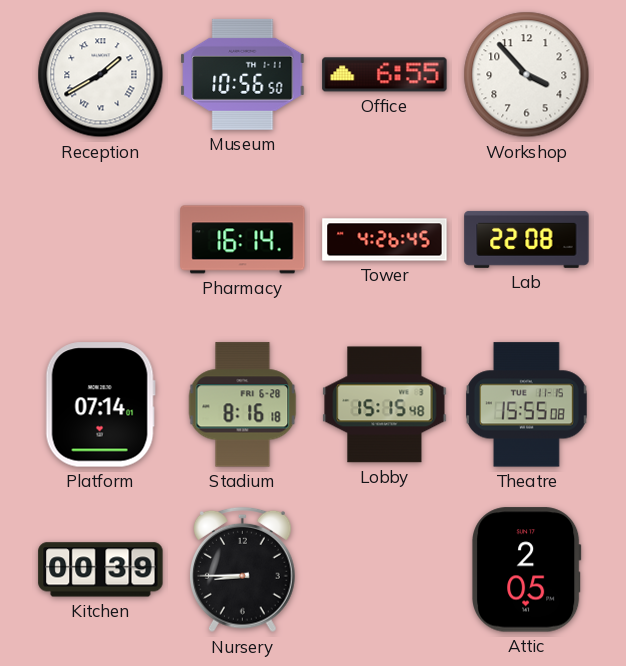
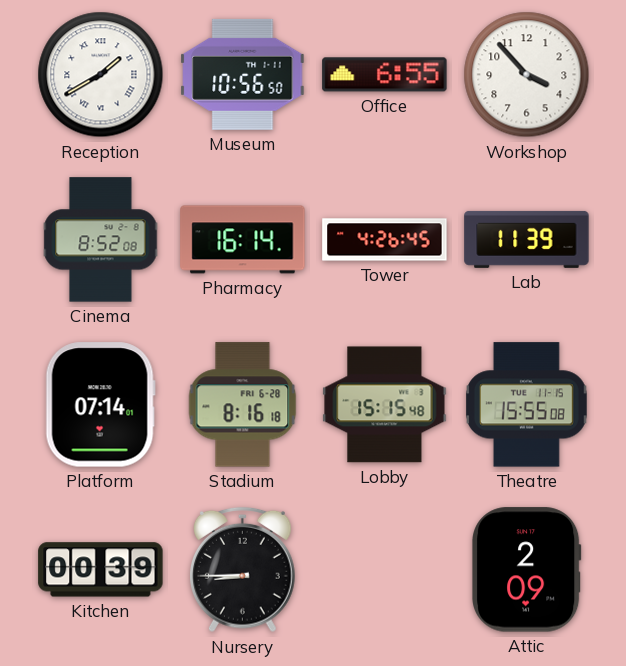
Cinema: none -> 8:52 (101, 240)
Lab: 22:08 -> 11:39 (527, 239)
Attic: 2:05 -> 2:09 (527, 570)
